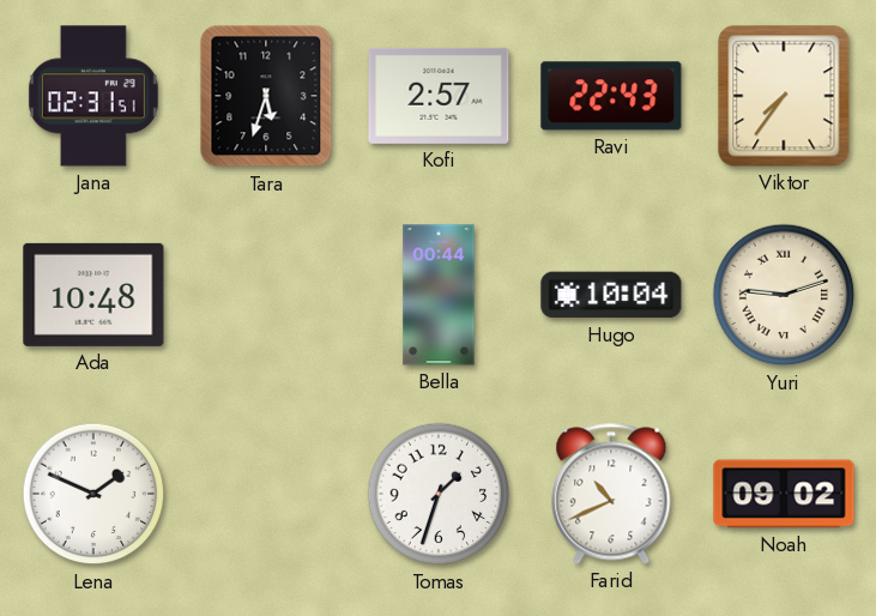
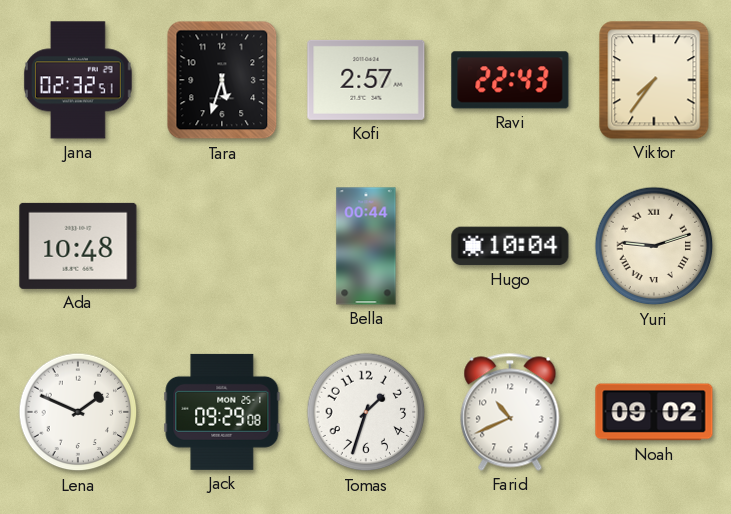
Jana: 02:31 -> 02:32 (78, 80)
Jack: none -> 09:29 (222, 412)
